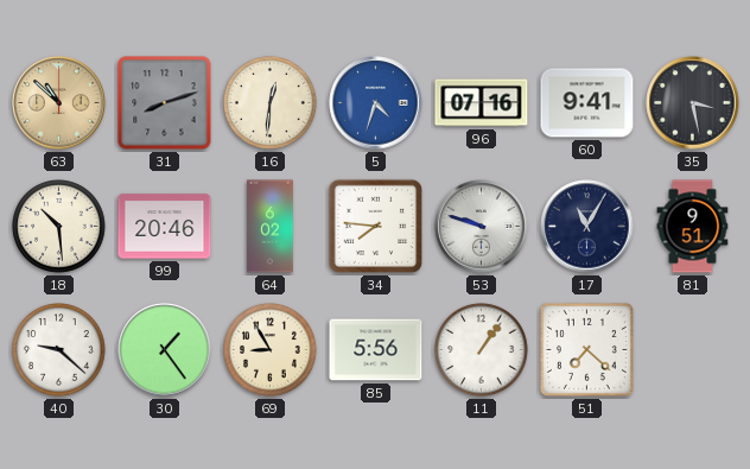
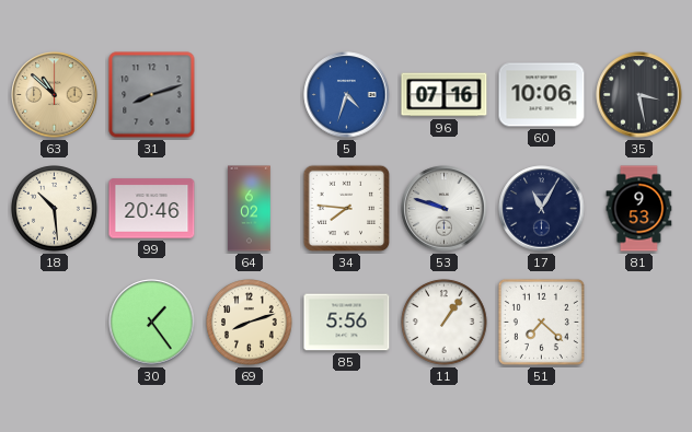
16: 12:31 -> none (271, 103)
60: 9:41 -> 10:06 (542, 95)
81: 9:51 -> 9:53 (639, 209)
40: 9:22 -> none (59, 350)
69: 8:55 -> 8:12 (250, 323)
